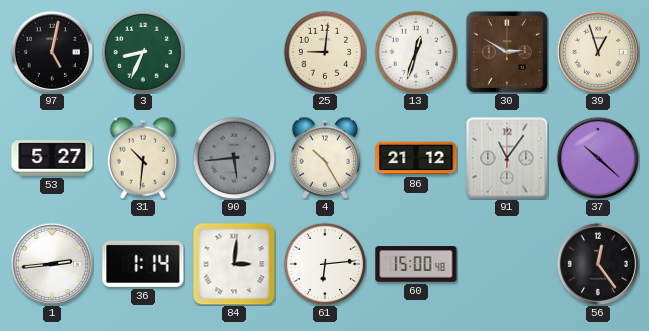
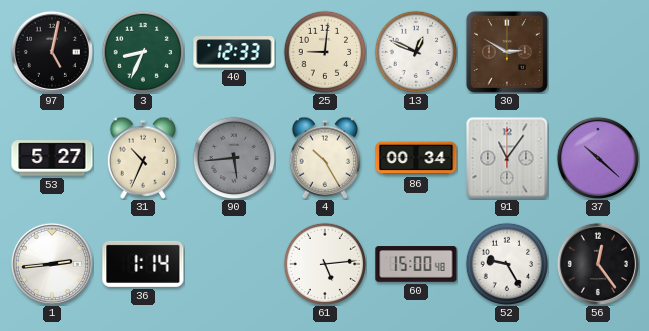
40: none -> 12:33 (234, 52)
13: 12:33 -> 12:49 (416, 52)
39: 12:57 -> none (598, 52)
31: 10:31 -> 10:34 (142, 158)
86: 21:12 -> 00:34 (416, 158)
84: 3:01 -> none (234, 264)
61: 6:14 -> 5:14 (325, 264)
52: none -> 9:25 (507, 264)
